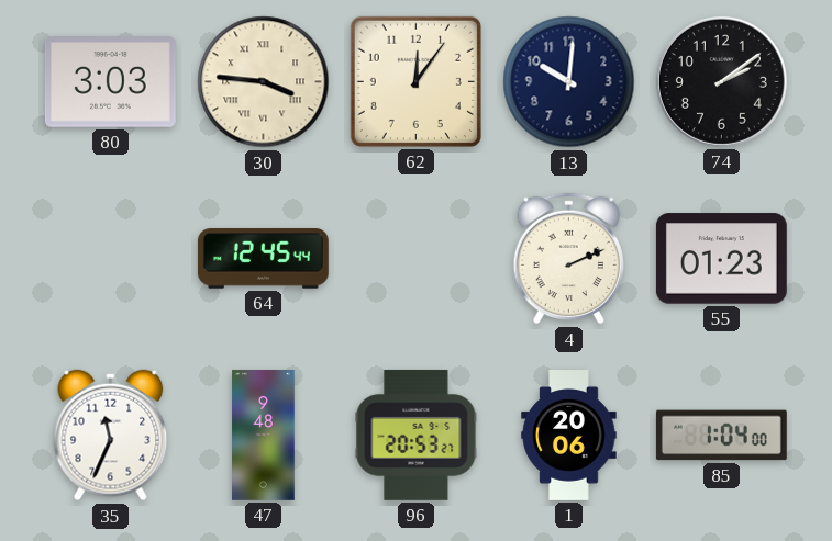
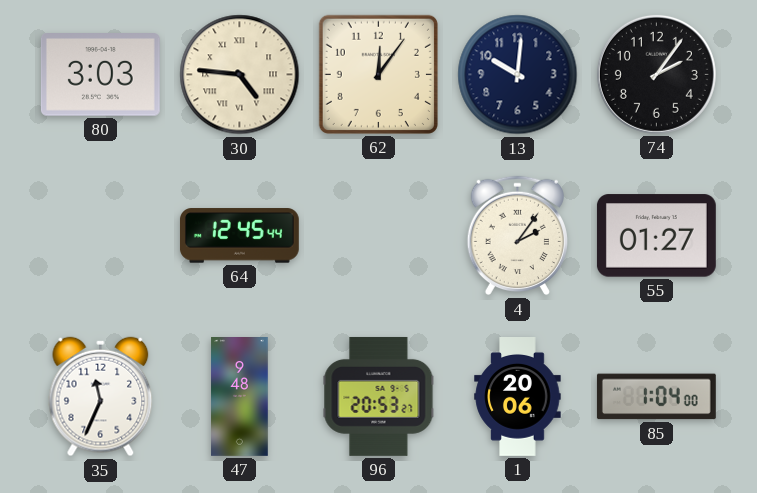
30: 3:46 -> 4:46 (240, 75)
74: 2:09 -> 2:06 (656, 74)
4: 2:11 -> 2:06 (517, 236)
55: 01:23 -> 01:27 (656, 236)
